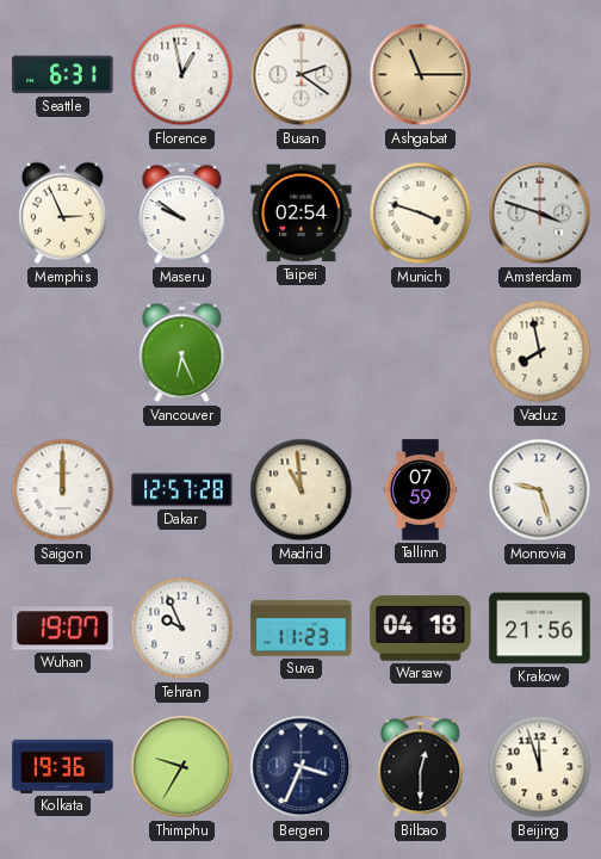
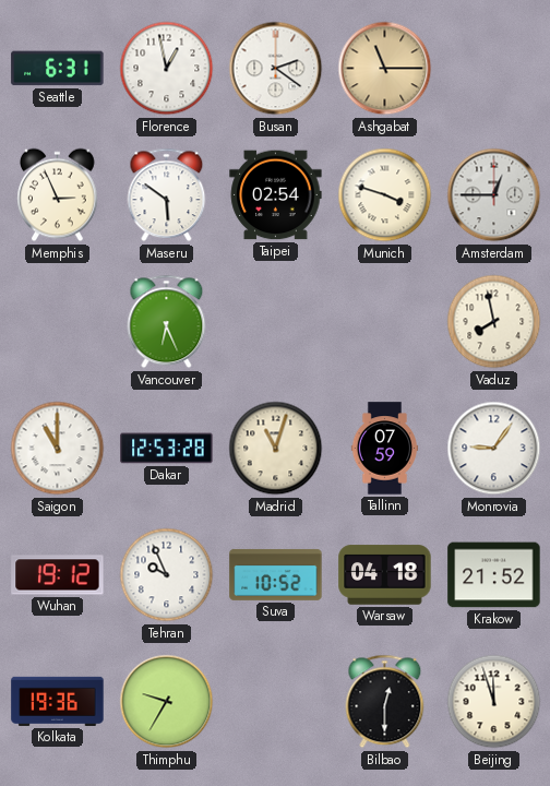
Maseru: 9:51 -> 5:51 (167, 195)
Amsterdam: 3:48 -> 12:45 (494, 195)
Saigon: 12:00 -> 11:00 (58, 449)
Dakar: 12:57 -> 12:53 (167, 449)
Madrid: 10:59 -> 11:03 (276, 449)
Monrovia: 9:27 -> 9:06 (494, 449)
Wuhan: 19:07 -> 19:12 (58, 575)
Suva: 11:23 -> 10:52 (276, 574)
Krakow: 21:56 -> 21:52 (494, 575)
Bergen: 3:34 -> none (302, 767)
